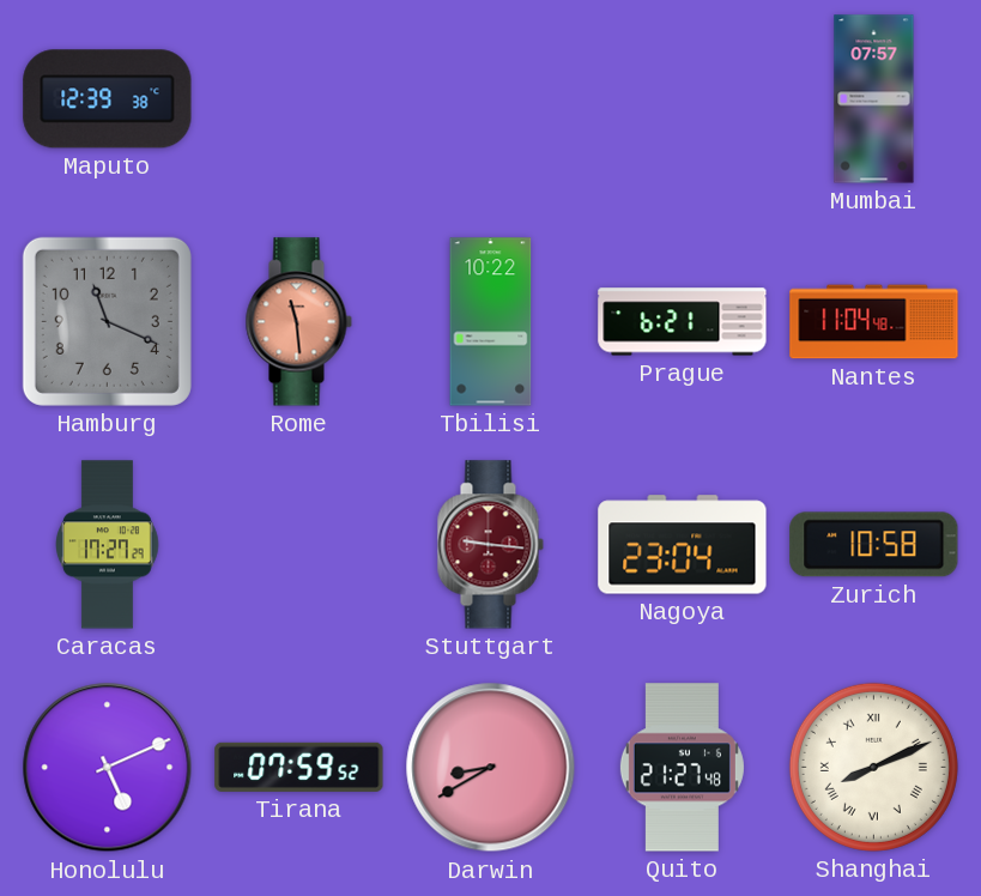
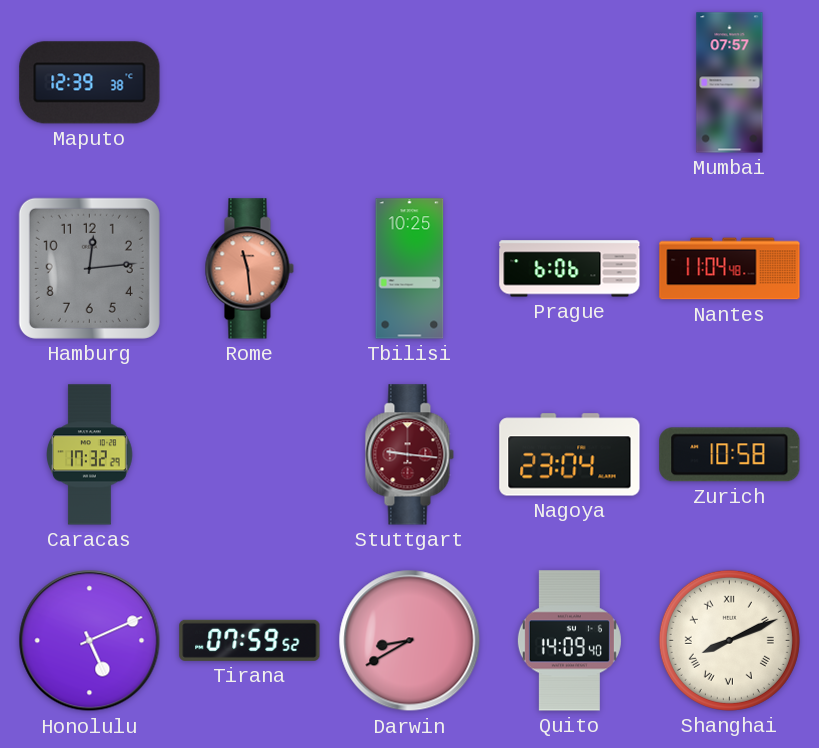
Hamburg: 11:19 -> 12:14 (89, 268)
Tbilisi: 10:22 -> 10:25 (410, 269)
Prague: 6:21 -> 6:06 (570, 269)
Caracas: 17:27 -> 17:32 (90, 455)
Quito: 21:27 -> 14:09 (569, 641)
